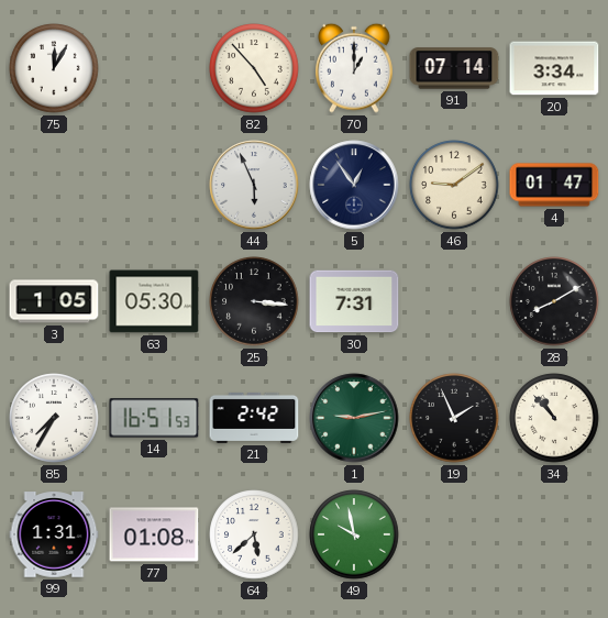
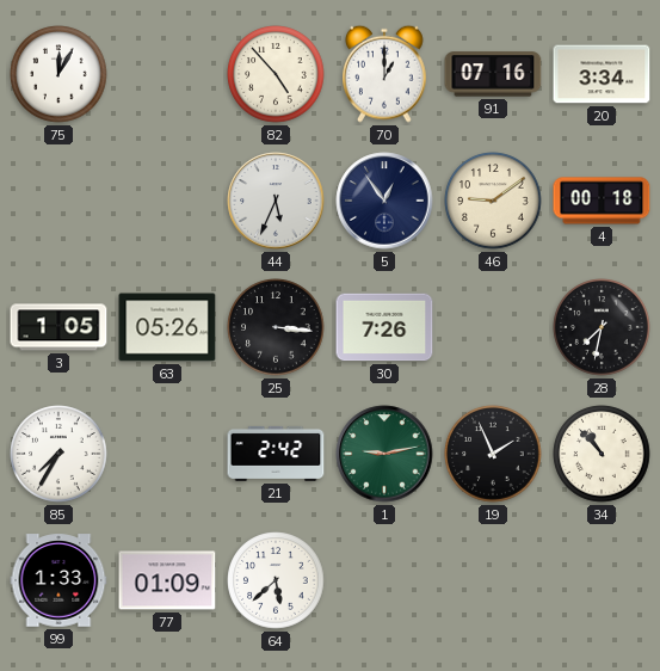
91: 07:14 -> 07:16 (493, 74)
44: 5:56 -> 5:34 (276, 201)
4: 01:47 -> 00:18 (602, 201)
63: 05:30 -> 05:26 (167, 327)
30: 7:31 -> 7:26 (384, 327)
28: 8:10 -> 7:32 (602, 327)
14: 16:51 -> none (154, 418)
99: 1:31 -> 1:33 (58, 580)
77: 01:08 -> 01:09 (167, 580)
49: 9:58 -> none (354, 534)
